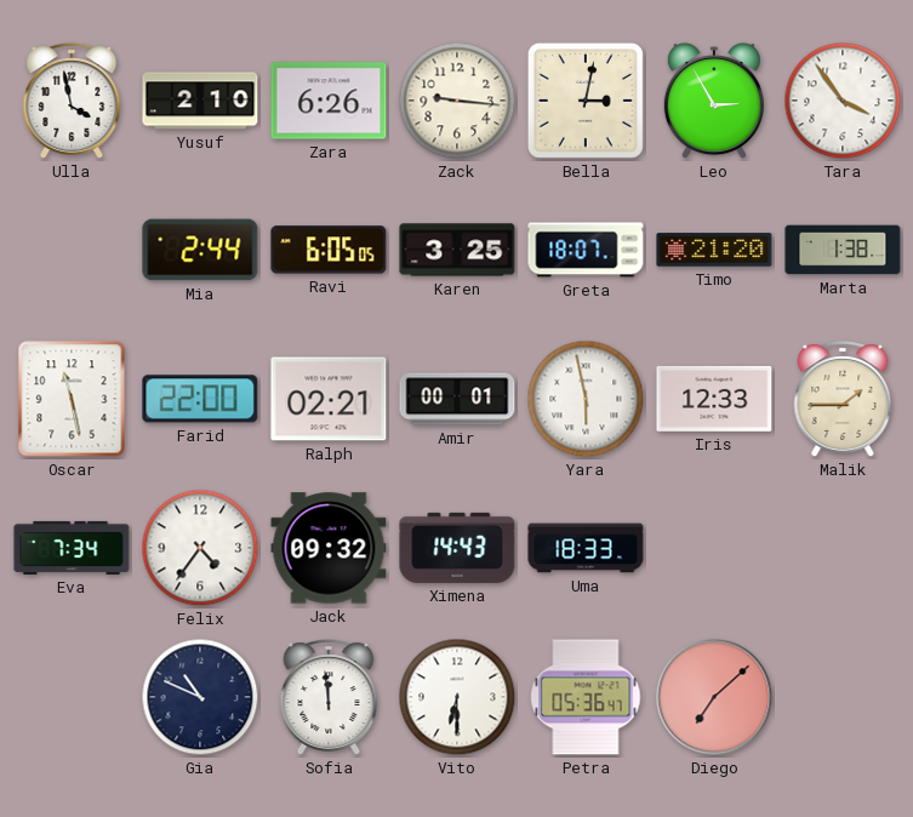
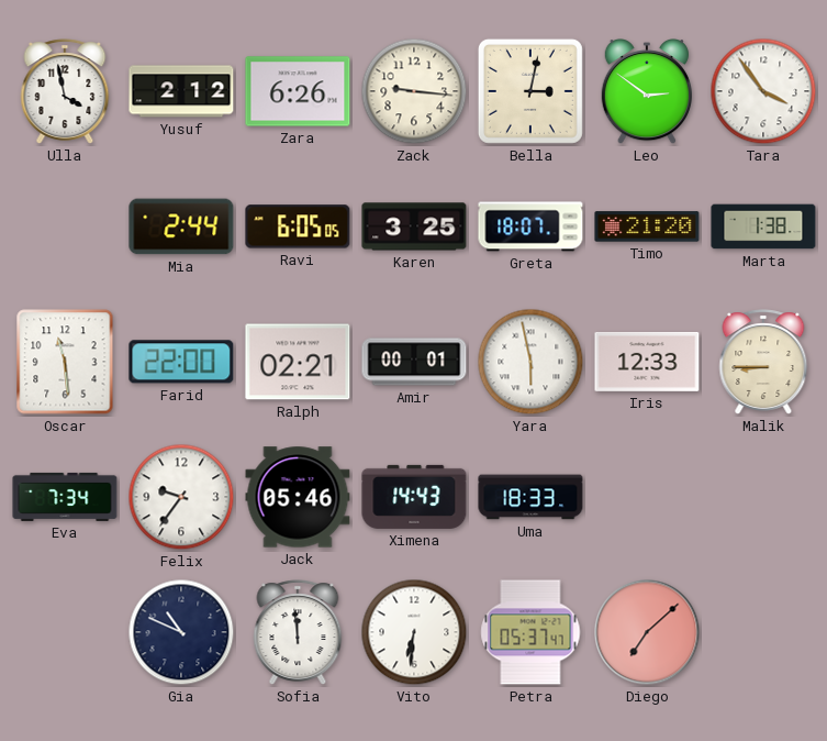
Yusuf: 2:10 -> 2:12 (181, 91)
Leo: 2:55 -> 2:51 (647, 92)
Oscar: 11:28 -> 11:29 (65, 362)
Malik: 1:45 -> 8:45 (763, 362)
Felix: 4:36 -> 9:36 (181, 497)
Jack: 09:32 -> 05:46 (298, 497)
Vito: 6:30 -> 6:31 (414, 632)
Petra: 05:36 -> 05:37 (530, 632)
